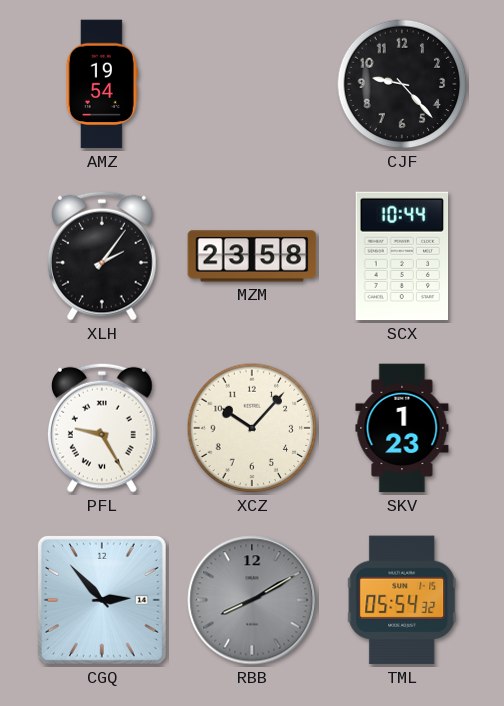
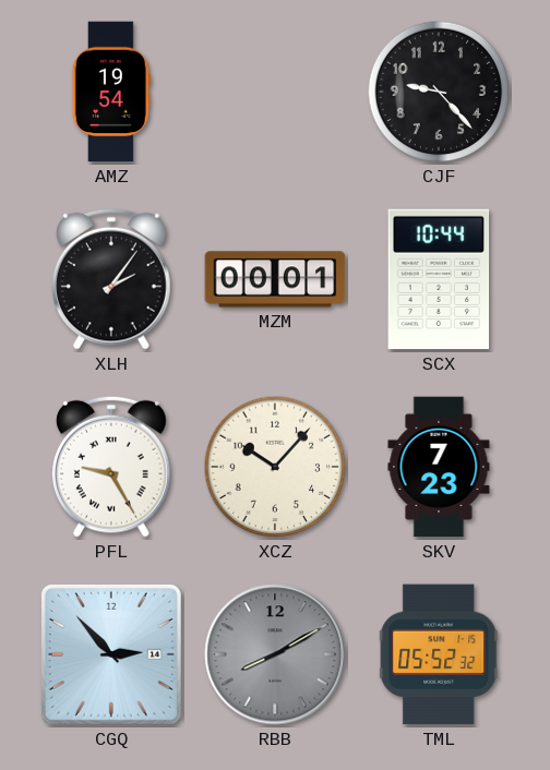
MZM: 23:58 -> 00:01 (275, 279)
SKV: 1:23 -> 7:23 (439, 467)
TML: 05:54 -> 05:52 (439, 654)
